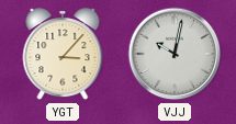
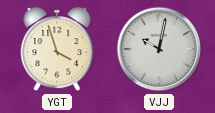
YGT: 3:07 -> 3:57 (57, 50)
